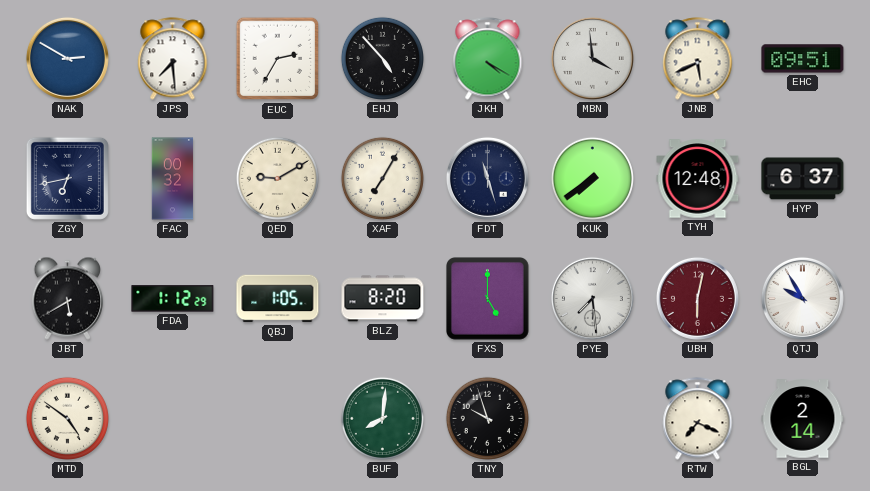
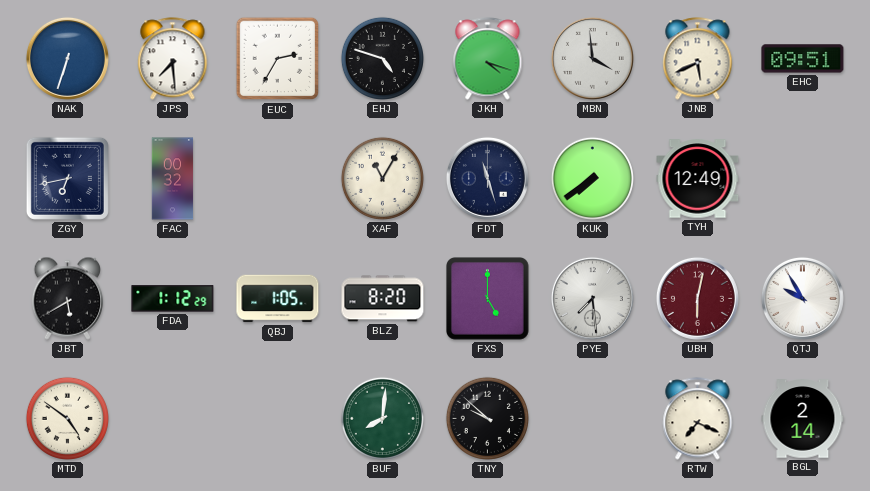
NAK: 2:50 -> 6:33 (67, 58)
EHJ: 4:53 -> 4:48 (382, 58)
JKH: 4:20 -> 4:18 (488, 59)
QED: 9:10 -> none (277, 178)
XAF: 7:05 -> 11:05 (382, 178)
TYH: 12:48 -> 12:49 (698, 179)
HYP: 6:37 -> none (803, 179)
TNY: 9:57 -> 9:52 (487, 418)
